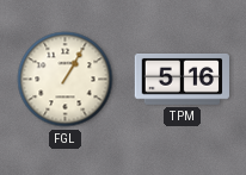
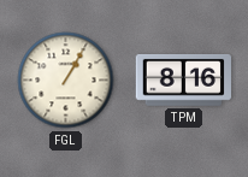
TPM: 5:16 -> 8:16 (184, 81)
